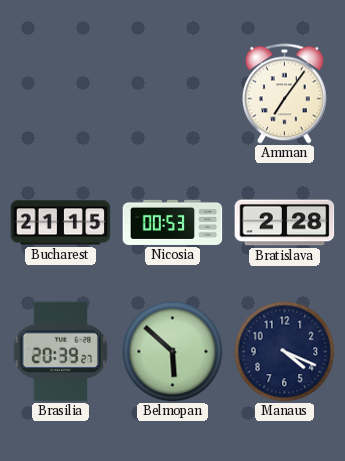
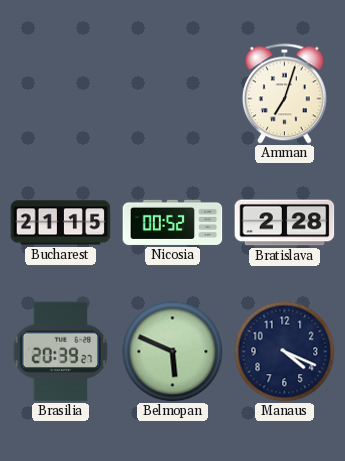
Amman: 7:06 -> 7:03 (285, 94)
Nicosia: 00:53 -> 00:52 (173, 222)
Belmopan: 5:52 -> 5:49 (173, 352)
